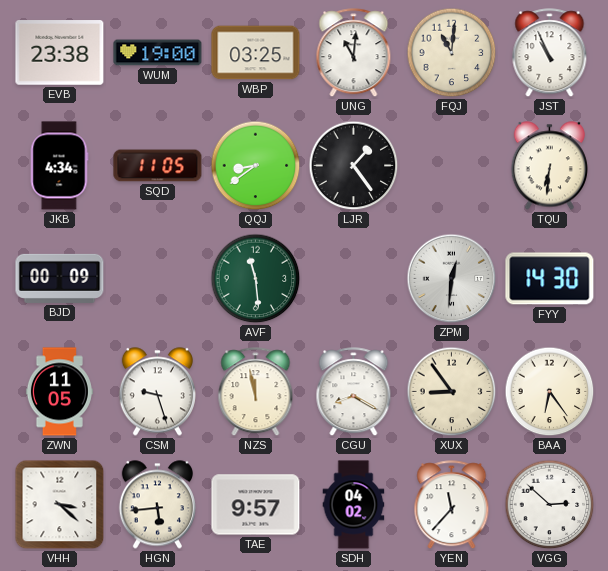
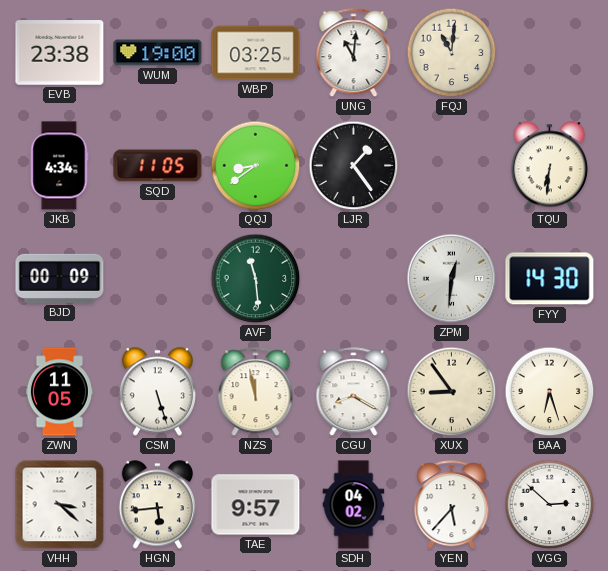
JST: 10:56 -> none (550, 53)
CSM: 9:27 -> 5:27 (157, 392)
BAA: 6:24 -> 6:27 (550, 392)
YEN: 11:37 -> 5:37 (452, 505)
